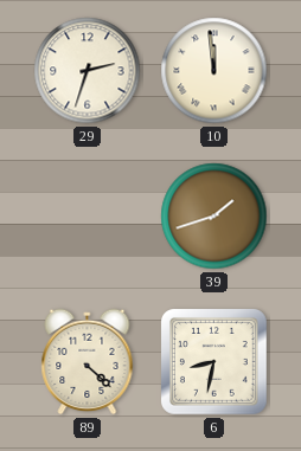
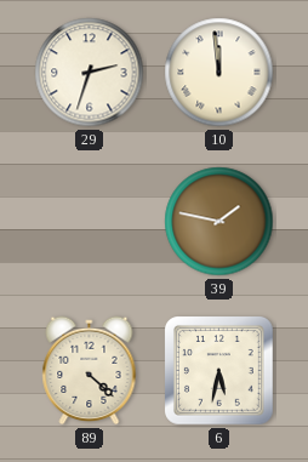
39: 1:42 -> 1:47 (219, 222)
6: 8:32 -> 5:32 (219, 371)
